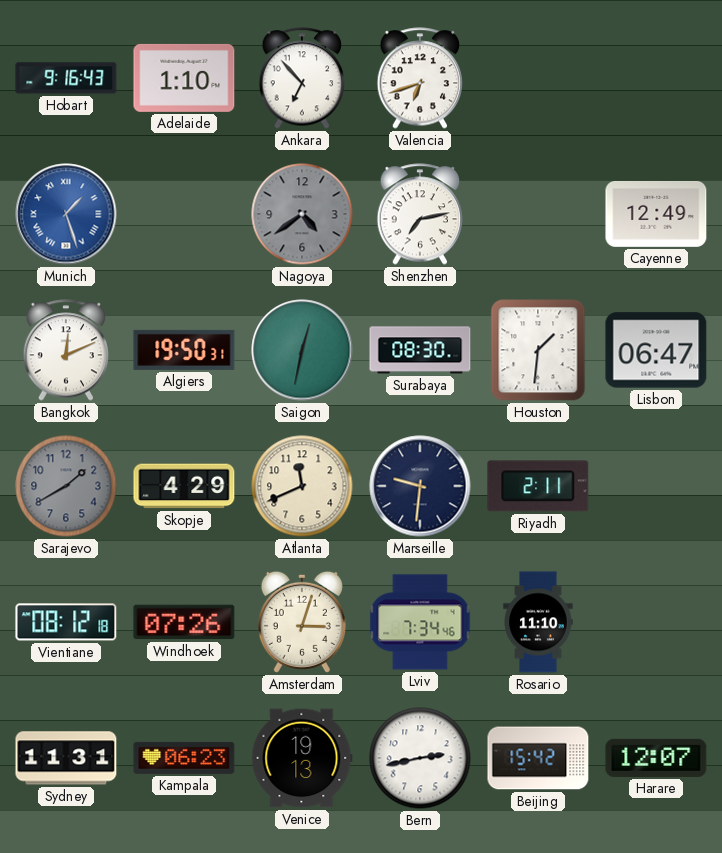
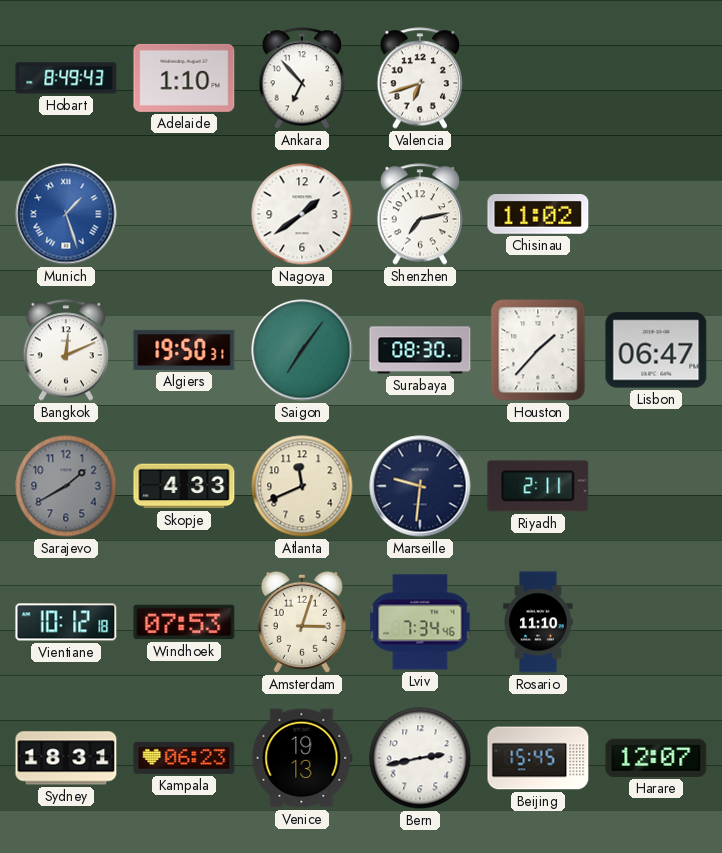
Hobart: 9:16 -> 8:49 (66, 78)
Nagoya: 4:39 -> 1:39 (302, 214)
Nagoya dial: grey -> white (302, 214)
Chisinau: none -> 11:02 (538, 215)
Cayenne: 12:49 -> none (656, 215)
Saigon: 12:32 -> 7:06 (302, 350)
Houston: 1:31 -> 1:37 (538, 350)
Skopje: 4:29 -> 4:33 (184, 486)
Vientiane: 08:12 -> 10:12 (66, 622)
Windhoek: 07:26 -> 07:53 (184, 622)
Sydney: 11:31 -> 18:31 (66, 758)
Beijing: 15:42 -> 15:45 (538, 758)
